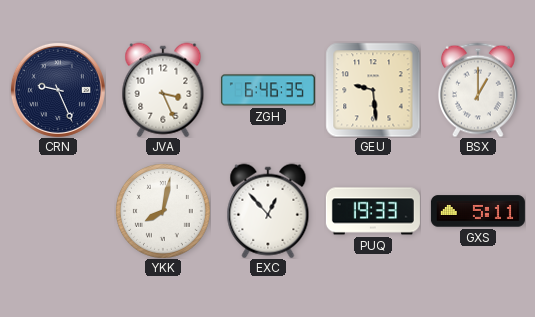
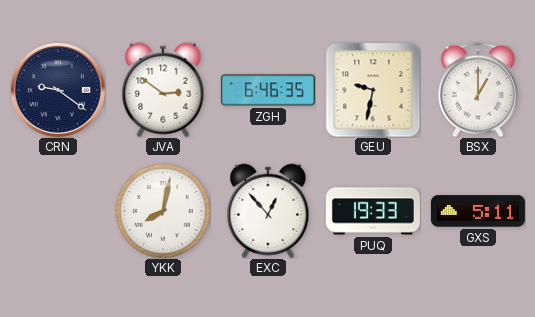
CRN: 9:26 -> 9:21 (58, 90)
JVA: 3:26 -> 2:51 (163, 90)
GEU: 9:29 -> 9:32 (373, 90)
